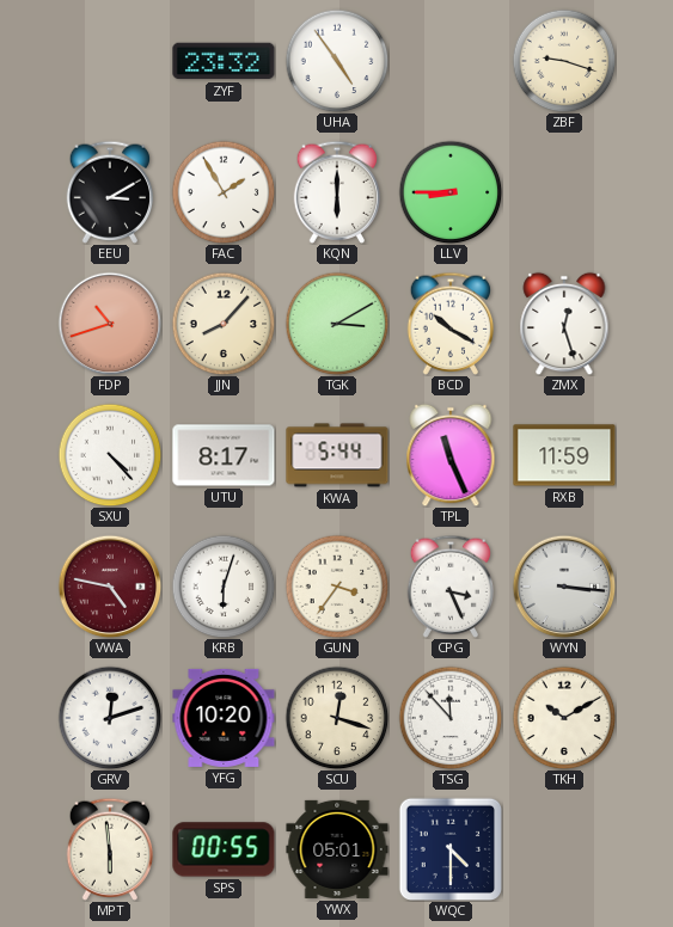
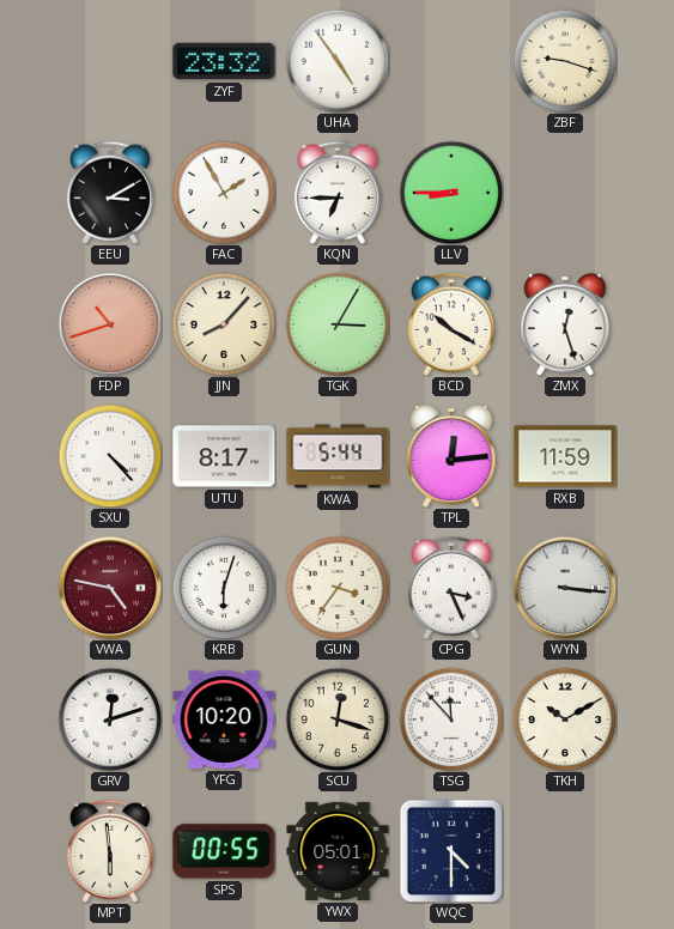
KQN: 6:00 -> 6:45 (338, 193)
TGK: 3:10 -> 3:05 (338, 324)
TPL: 11:26 -> 12:14 (451, 456)
